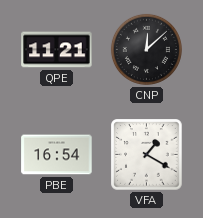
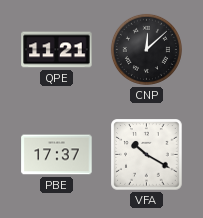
PBE: 16:54 -> 17:37 (57, 155)
VFA: 1:20 -> 10:20 (147, 155)
